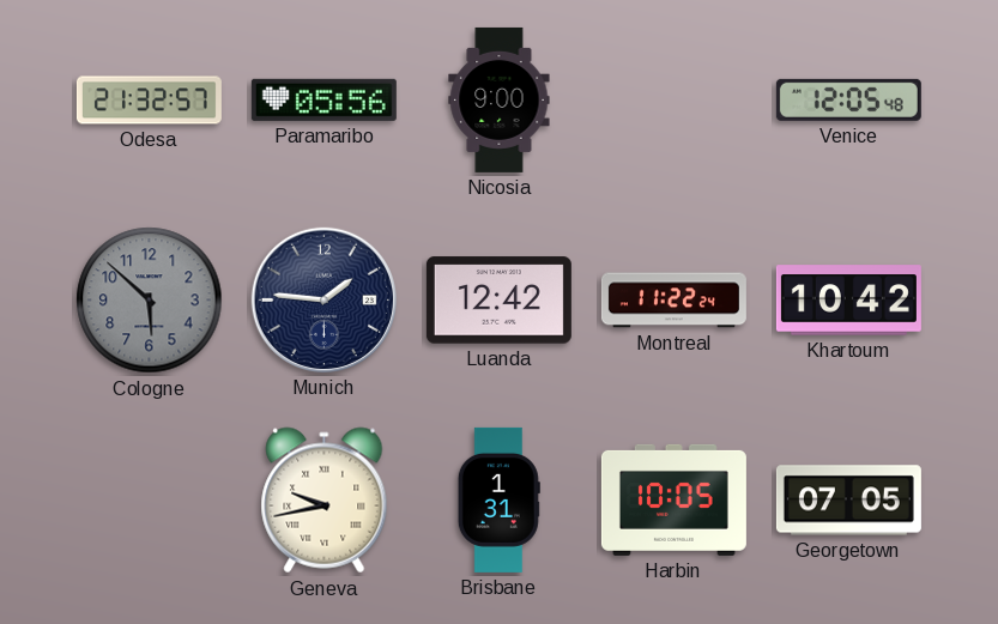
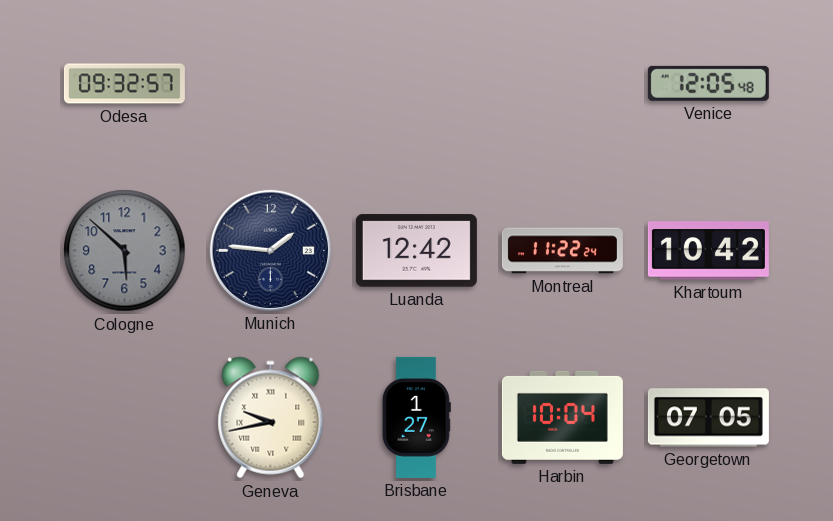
Odesa: 21:32 -> 09:32 (124, 84)
Paramaribo: 05:56 -> none (323, 99)
Nicosia: 9:00 -> none (500, 99)
Brisbane: 1:31 -> 1:27 (416, 417)
Harbin: 10:05 -> 10:04 (562, 417)
